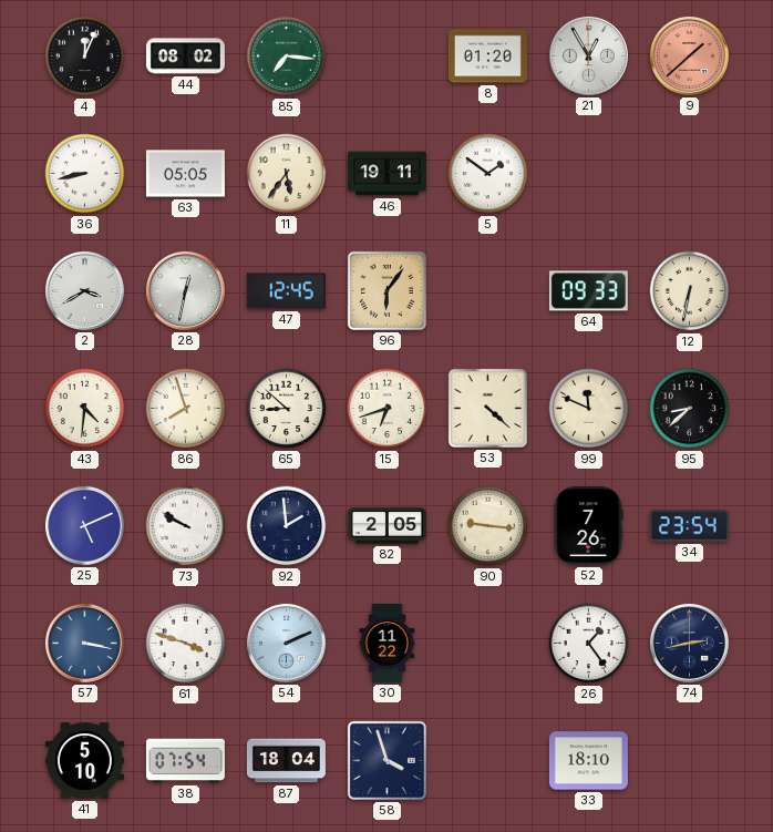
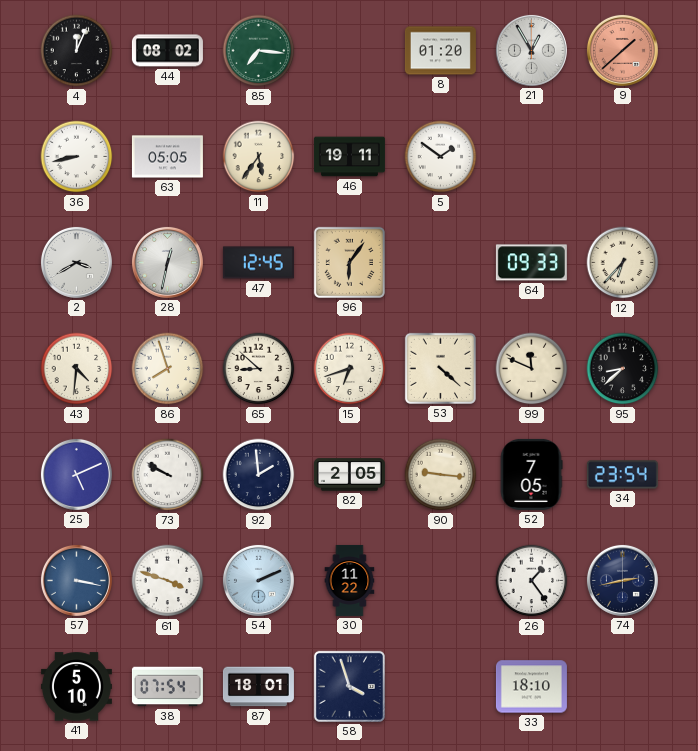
12: 6:32 -> 6:37 (623, 263)
52: 7:26 -> 7:05 (531, 474)
87: 18:04 -> 18:01 (258, 687)
